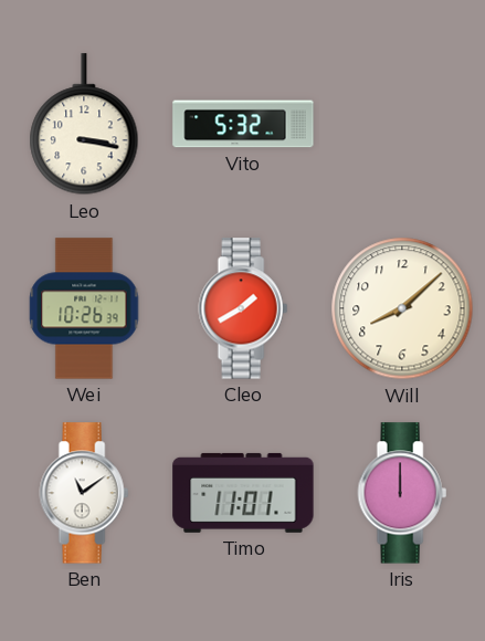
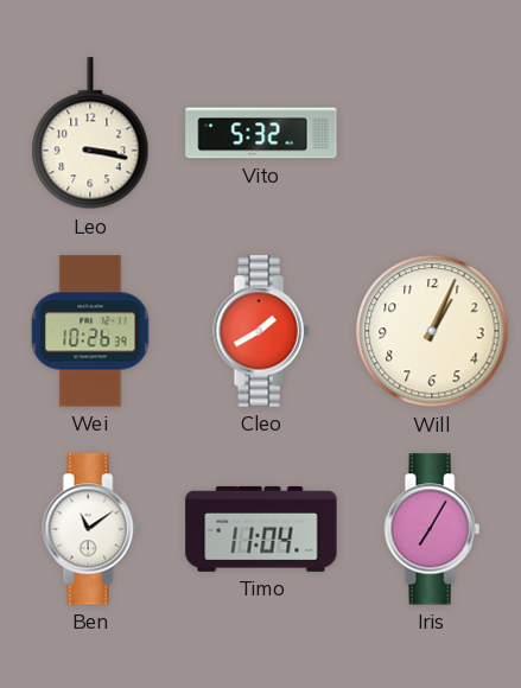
Will: 8:08 -> 1:04 (432, 331)
Timo: 11:01 -> 11:04 (261, 529)
Iris: 12:00 -> 7:05 (432, 529)
